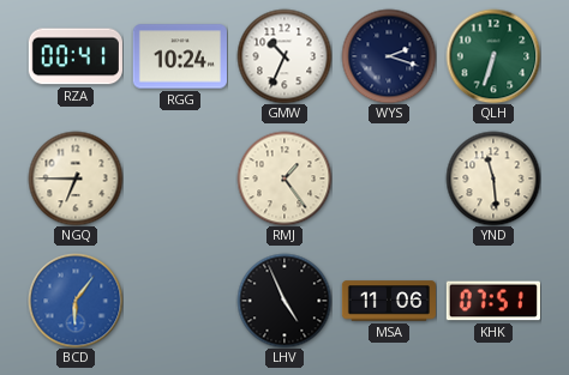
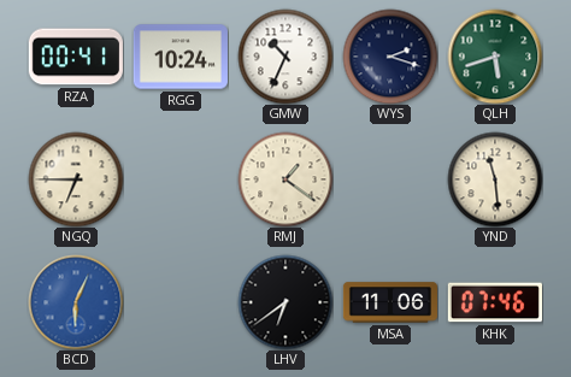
QLH: 6:33 -> 5:42 (495, 57)
RMJ: 1:24 -> 1:21 (285, 179)
BCD: 6:06 -> 6:04 (76, 302)
LHV: 4:56 -> 6:39 (285, 302)
KHK: 07:51 -> 07:46 (495, 302)
